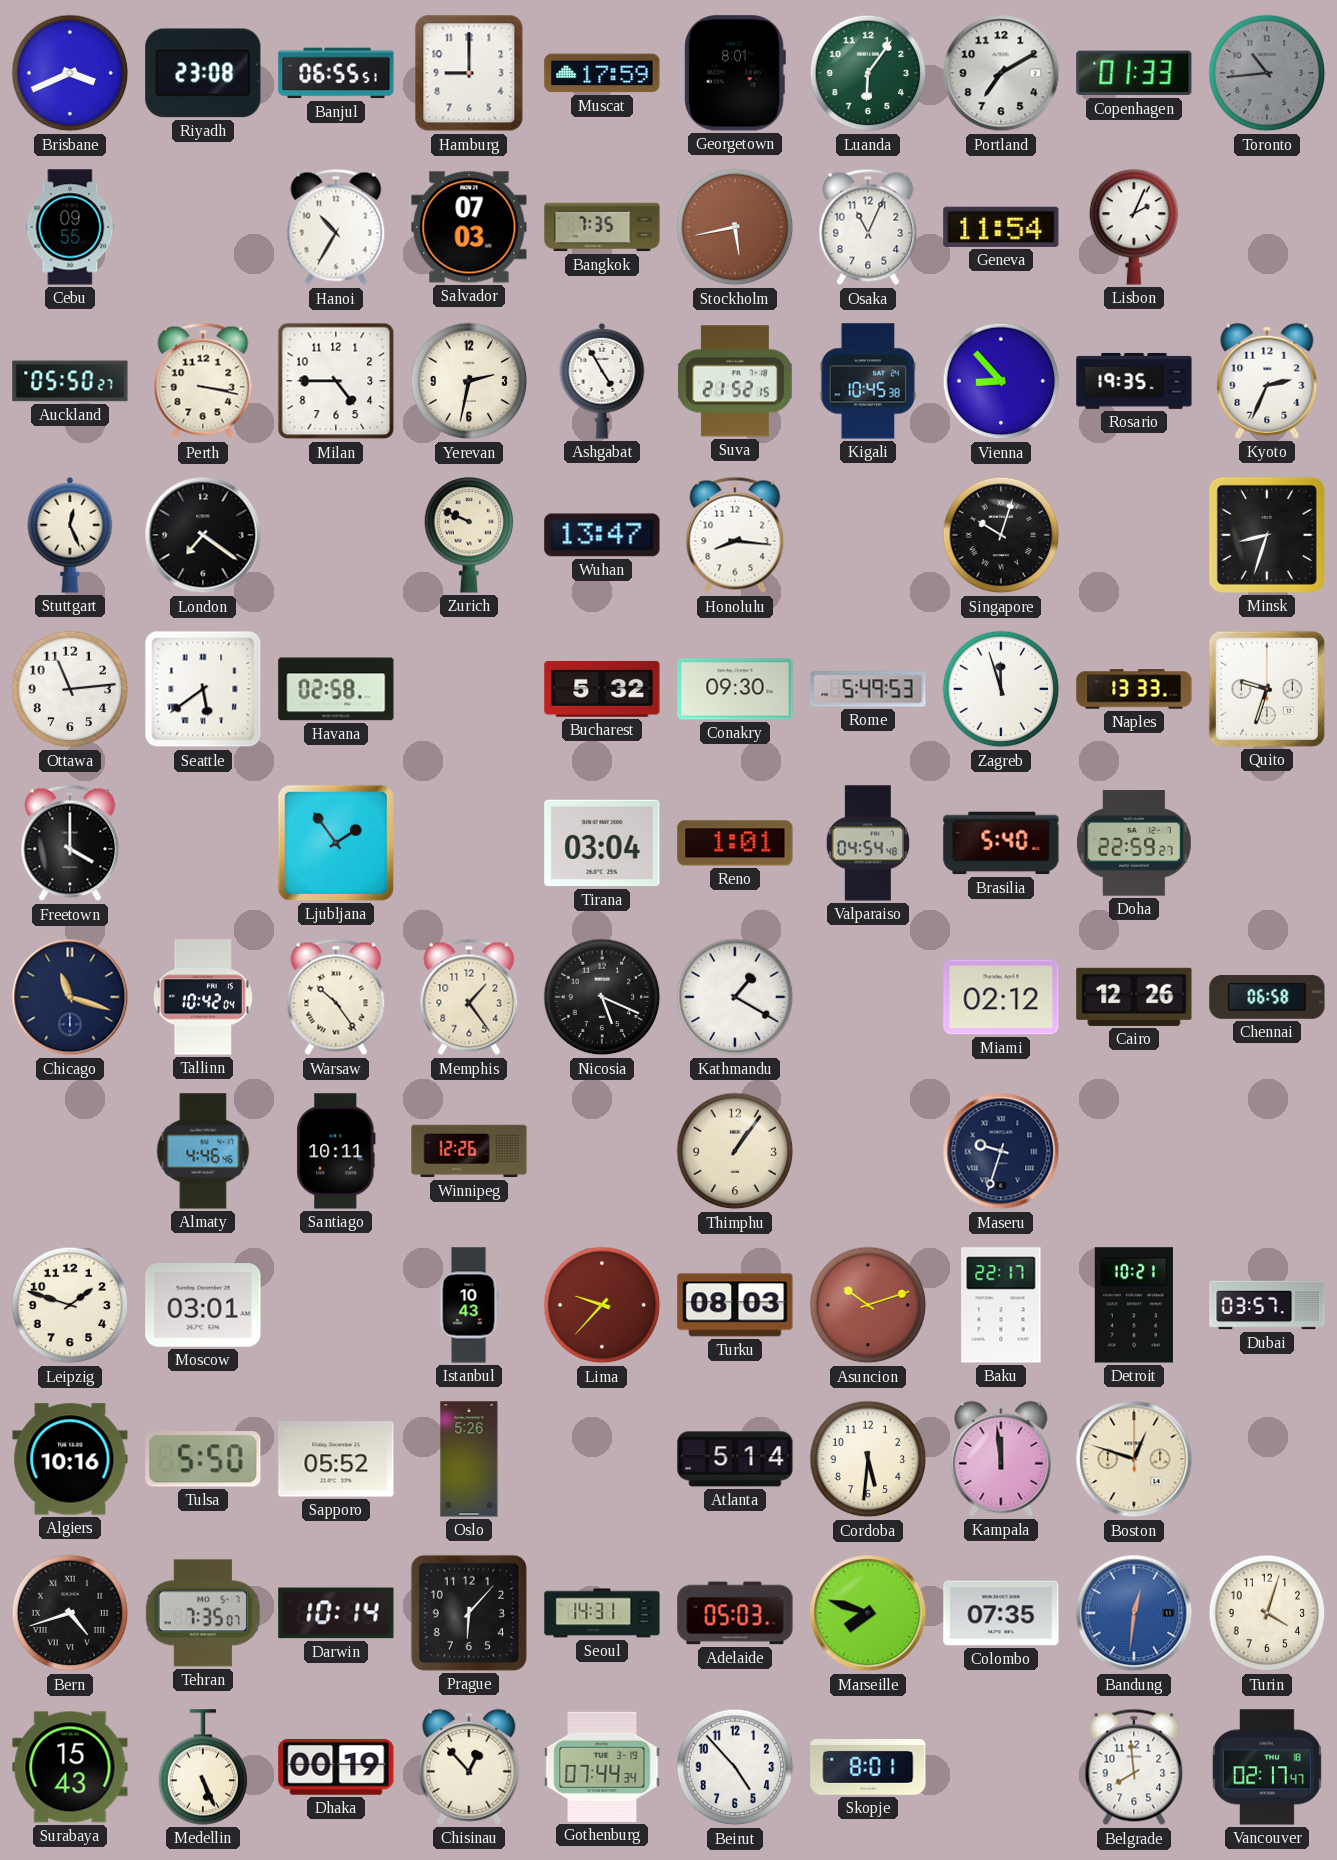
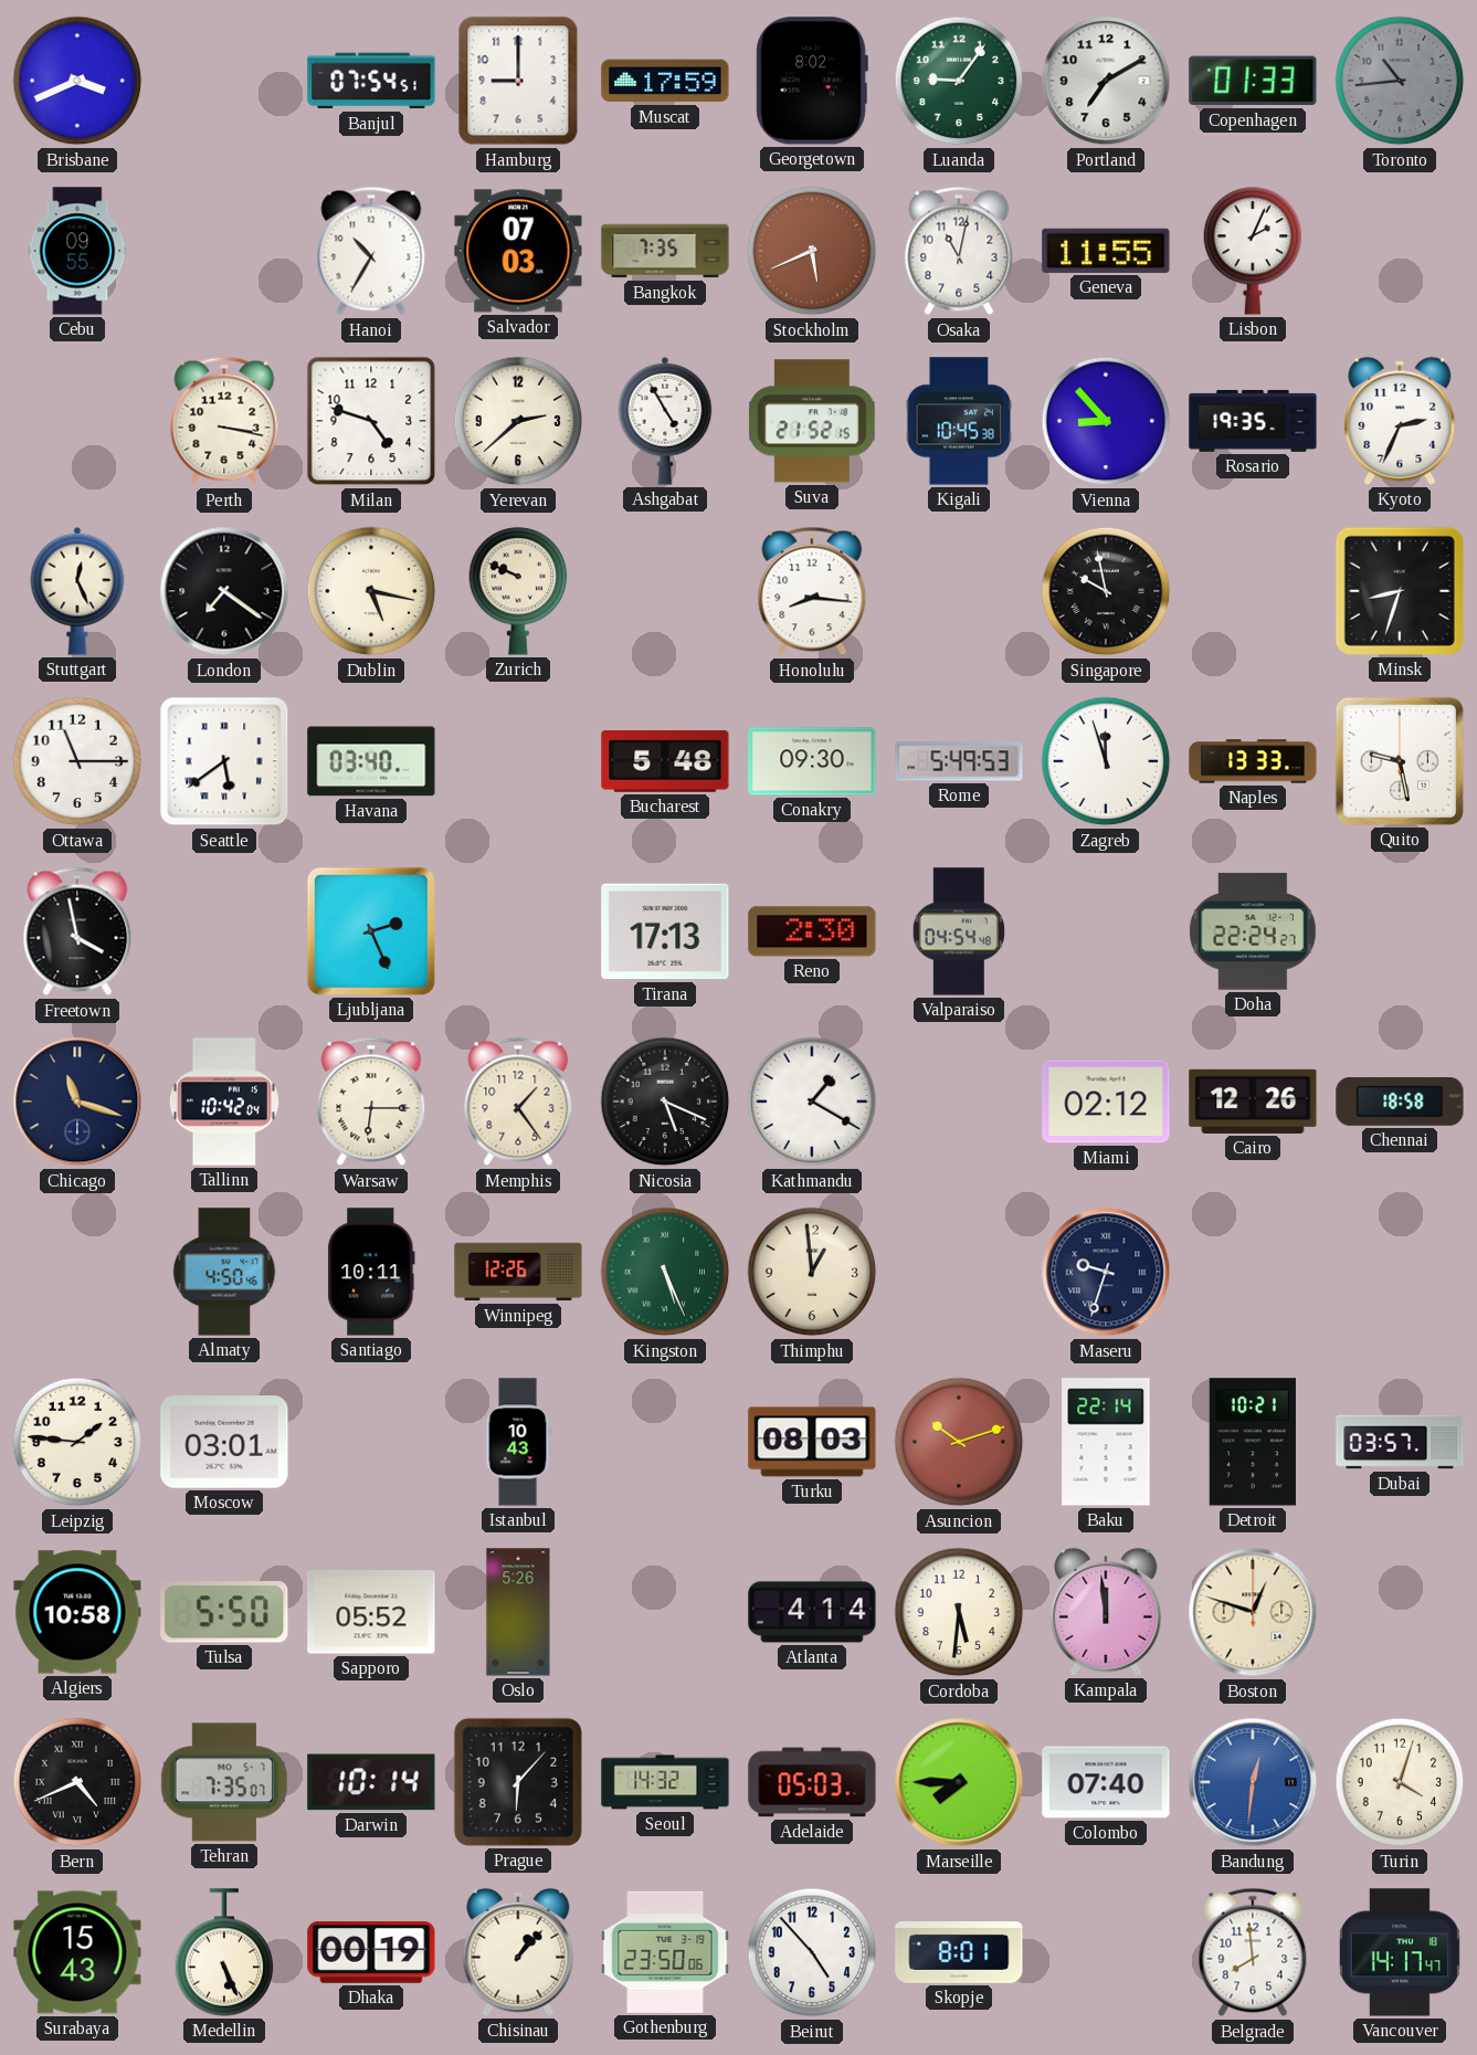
Riyadh: 23:08 -> none (203, 73)
Banjul: 06:55 -> 07:54 (371, 81)
Georgetown: 8:01 -> 8:02 (812, 81)
Luanda: 6:06 -> 9:06 (959, 81)
Stockholm: 5:43 -> 5:41 (812, 251)
Osaka: 11:04 -> 11:02 (959, 251)
Geneva: 11:54 -> 11:55 (1106, 251)
Auckland: 05:50 -> none (70, 381)
Milan: 4:45 -> 4:48 (371, 421)
Yerevan: 2:32 -> 2:38 (518, 421)
Dublin: none -> 5:17 (371, 591)
Wuhan: 13:47 -> none (602, 535)
Singapore: 10:03 -> 9:58 (1106, 591)
Ottawa: 11:14 -> 11:15 (77, 761)
Havana: 02:58 -> 03:40 (371, 761)
Bucharest: 5:32 -> 5:48 (665, 762)
Quito: 9:33 -> 9:28 (1400, 761)
Freetown: 4:00 -> 3:58 (77, 931)
Ljubljana: 1:54 -> 2:26 (371, 931)
Tirana: 03:04 -> 17:13 (665, 931)
Reno: 1:01 -> 2:30 (812, 931)
Brasilia: 5:40 -> none (1001, 843)
Doha: 22:59 -> 22:24 (1253, 931)
Warsaw: 10:24 -> 6:15 (371, 1102)
Chennai: 06:58 -> 18:58 (1400, 1103)
Almaty: 4:46 -> 4:50 (224, 1272)
Kingston: none -> 5:26 (665, 1272)
Thimphu: 1:06 -> 12:59 (812, 1272)
Leipzig: 1:48 -> 1:46 (77, 1442)
Lima: 9:37 -> none (602, 1305)
Baku: 22:17 -> 22:14 (1106, 1442)
Algiers: 10:16 -> 10:58 (77, 1612)
Atlanta: 5:14 -> 4:14 (812, 1612)
Bern: 4:42 -> 4:41 (77, 1782)
Seoul: 14:31 -> 14:32 (665, 1782)
Marseille: 7:48 -> 7:45 (959, 1782)
Colombo: 07:35 -> 07:40 (1106, 1782)
Chisinau: 12:53 -> 1:07 (518, 1952)
Gothenburg: 07:44 -> 23:50 (665, 1952)
Vancouver: 02:17 -> 14:17 (1400, 1952)
